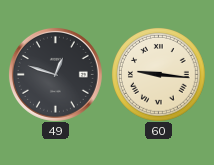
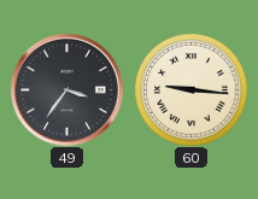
49: 12:48 -> 3:36 (66, 89)
